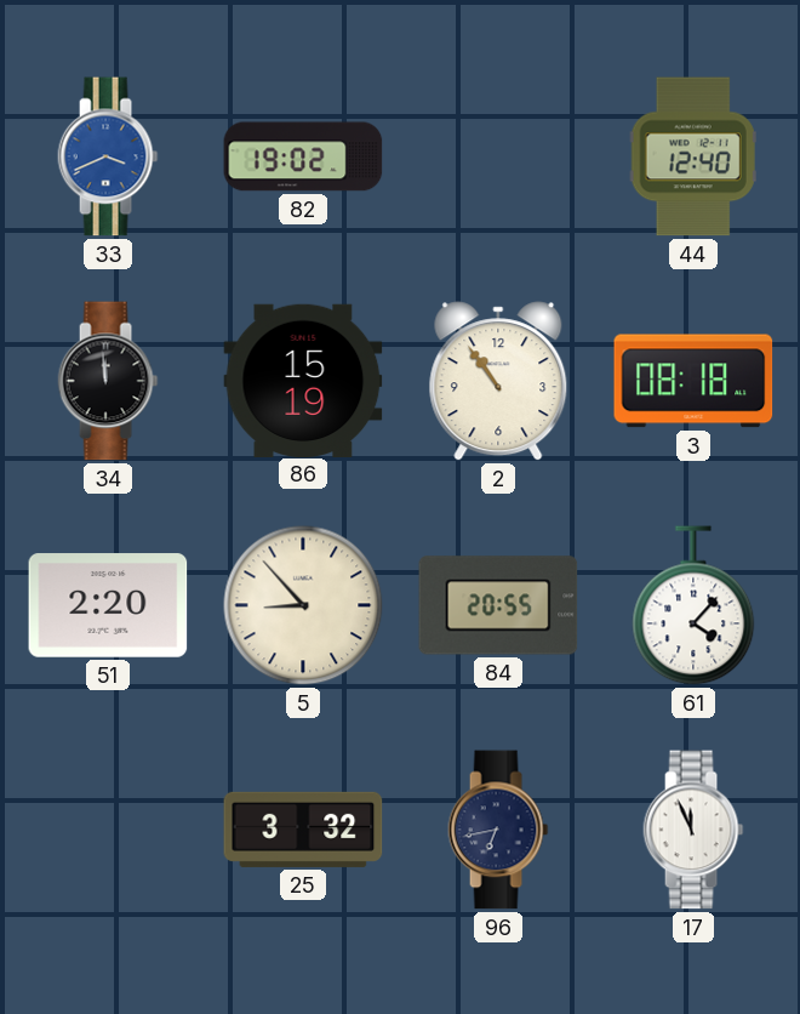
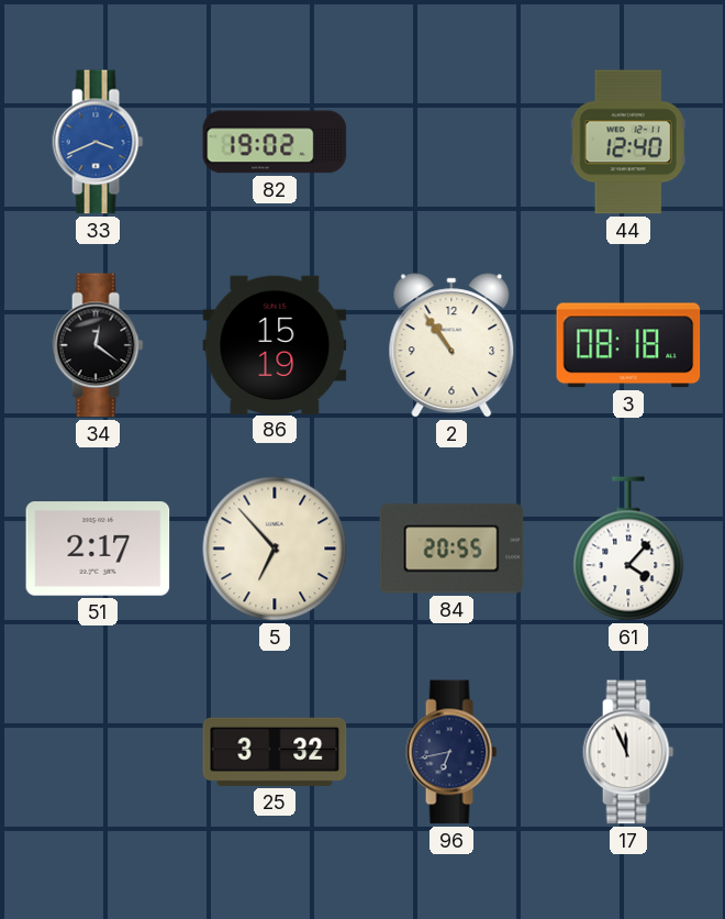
34: 11:59 -> 12:21 (98, 345)
51: 2:20 -> 2:17 (98, 549)
5: 8:53 -> 6:53 (275, 549)
